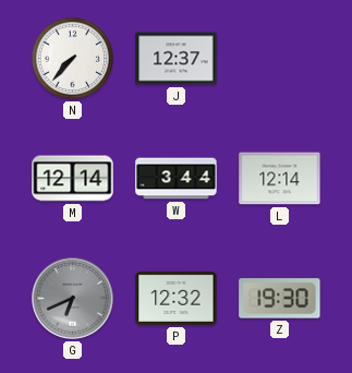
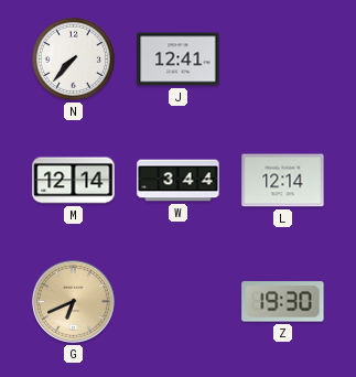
J: 12:37 -> 12:41 (179, 60)
G dial: grey -> champagne (74, 302)
P: 12:32 -> none (177, 298)
